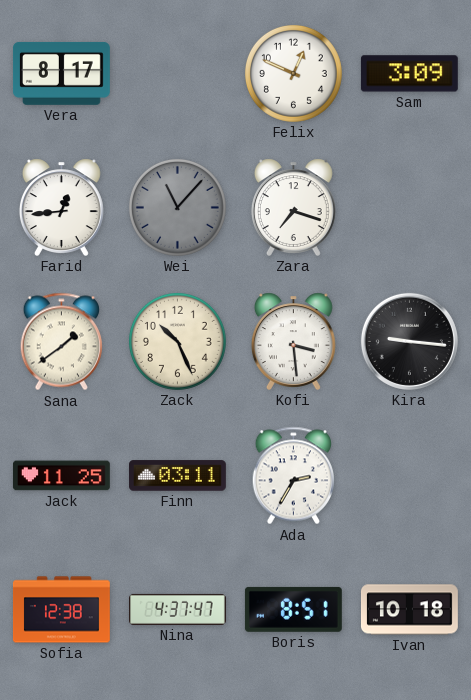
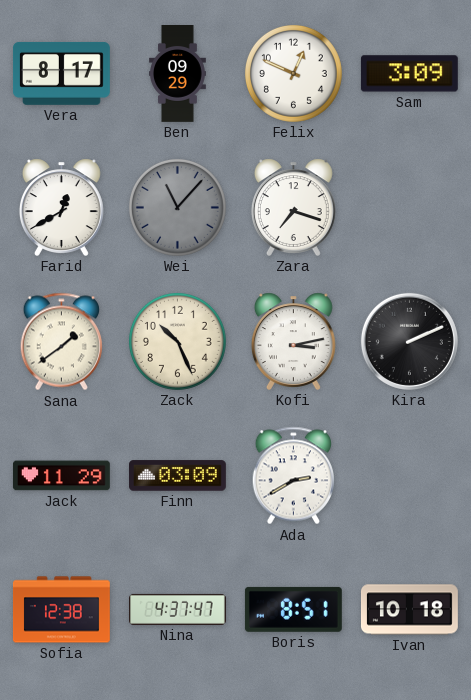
Ben: none -> 09:29 (178, 74)
Farid: 12:44 -> 12:40 (61, 207)
Kofi: 3:29 -> 3:13 (293, 341)
Kira: 9:16 -> 2:11 (409, 341)
Jack: 11:25 -> 11:29 (61, 476)
Finn: 03:11 -> 03:09 (178, 476)
Ada: 2:35 -> 2:40 (293, 476)
